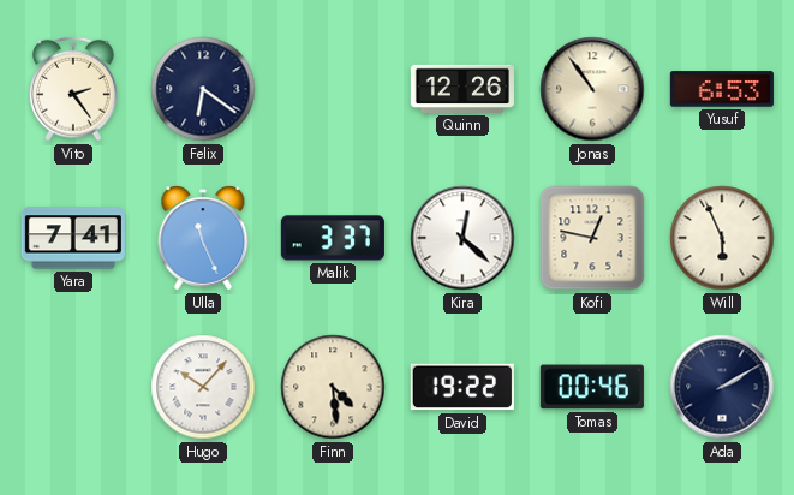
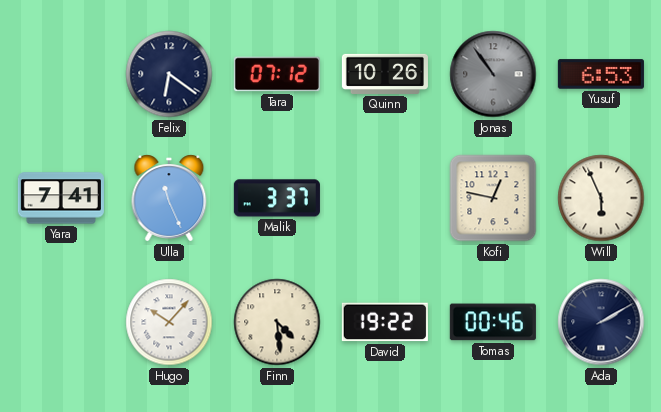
Vito: 2:24 -> none (74, 89)
Tara: none -> 07:12 (277, 74)
Quinn: 12:26 -> 10:26 (385, 74)
Jonas dial: cream -> grey (493, 74)
Kira: 12:22 -> none (462, 238)
